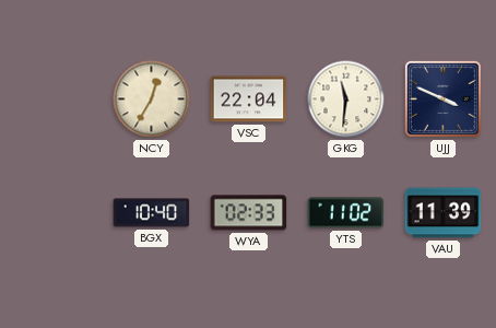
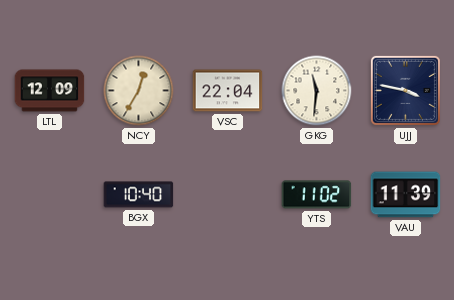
LTL: none -> 12:09 (50, 91)
UJJ: 3:49 -> 3:47 (405, 90)
WYA: 02:33 -> none (249, 213)
